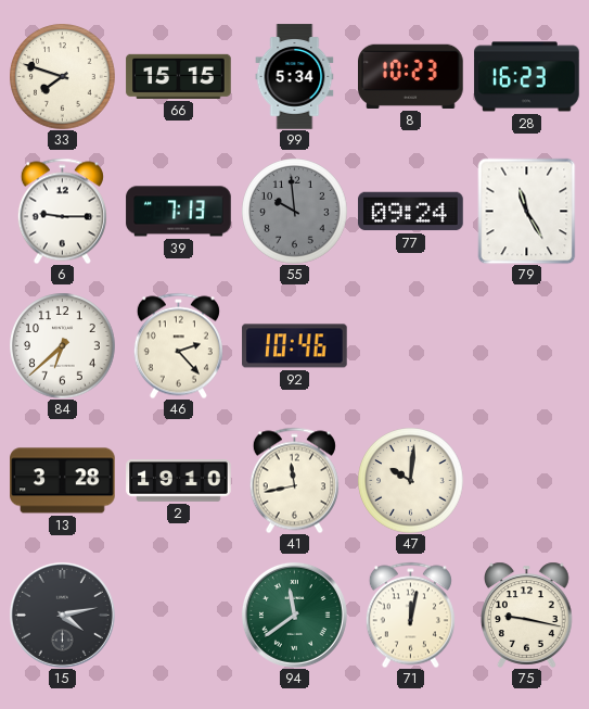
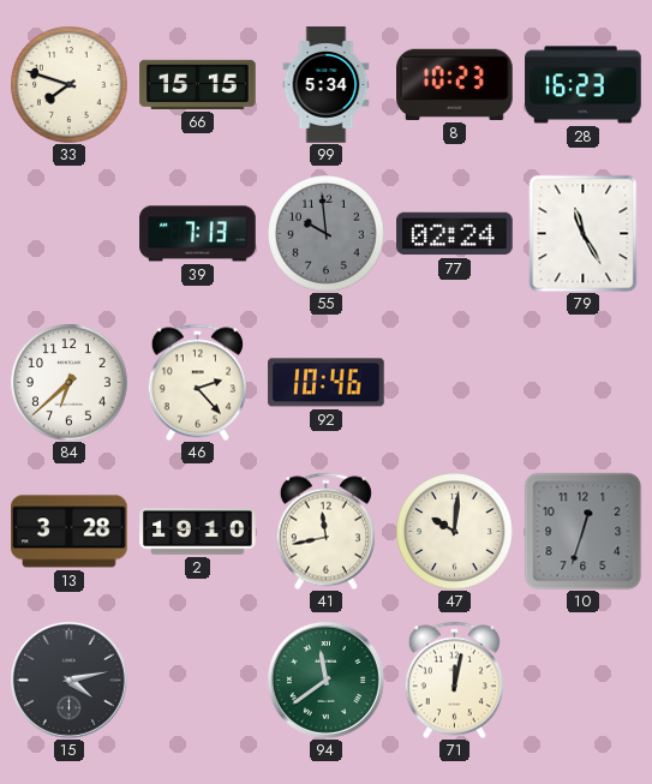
6: 9:15 -> none (62, 211)
77: 09:24 -> 02:24 (455, 234)
10: none -> 12:33 (582, 531)
75: 9:17 -> none (527, 615)
